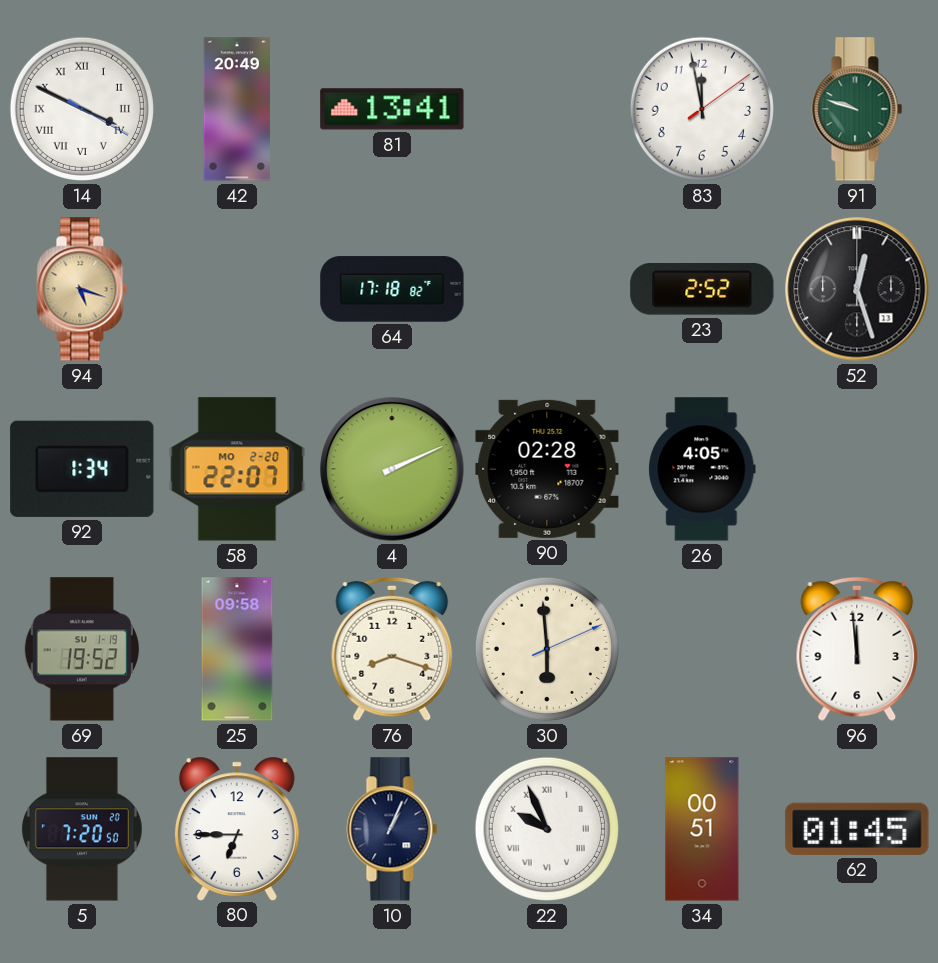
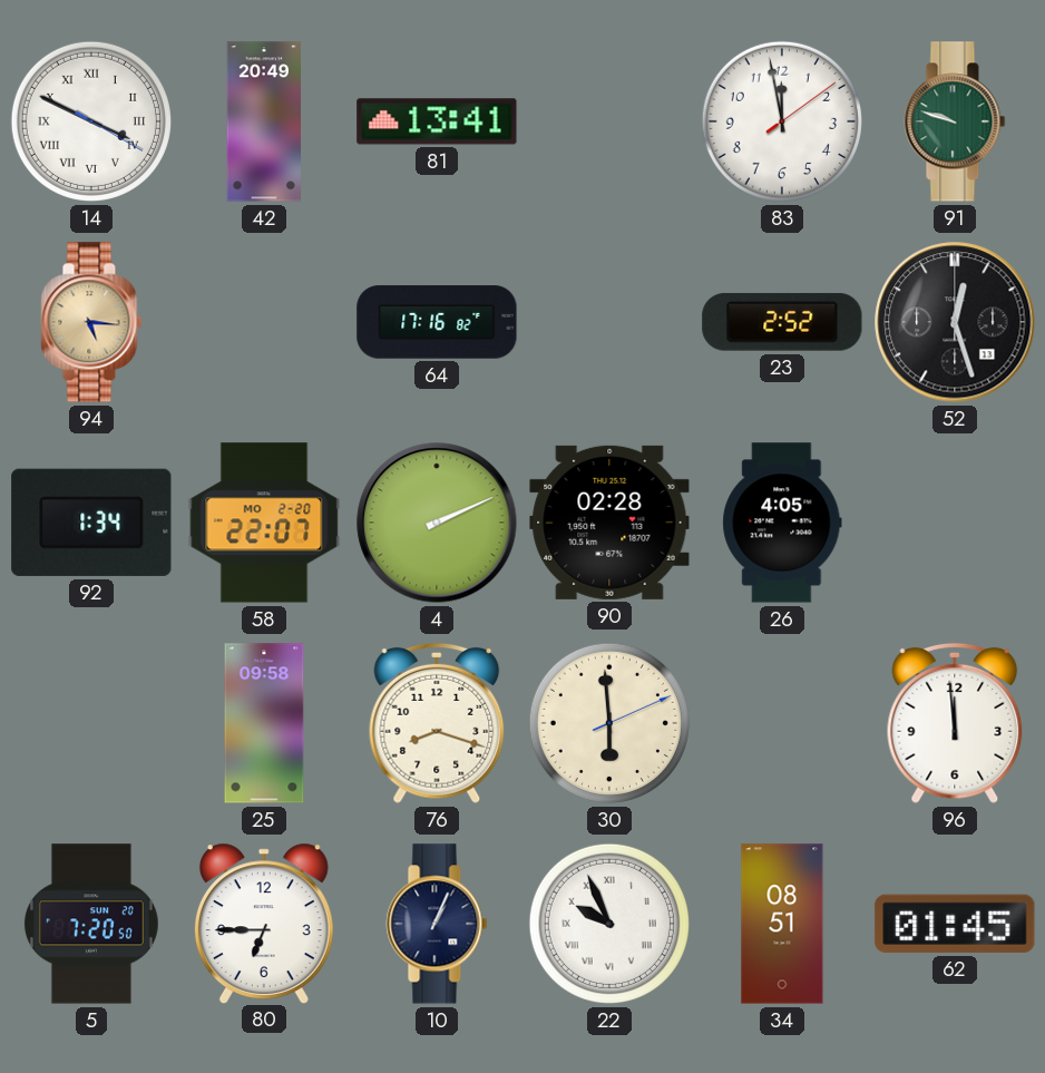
94: 5:18 -> 5:16 (91, 322)
64: 17:18 -> 17:16 (437, 322)
69: 19:52 -> none (81, 649)
34: 00:51 -> 08:51 (782, 924)
